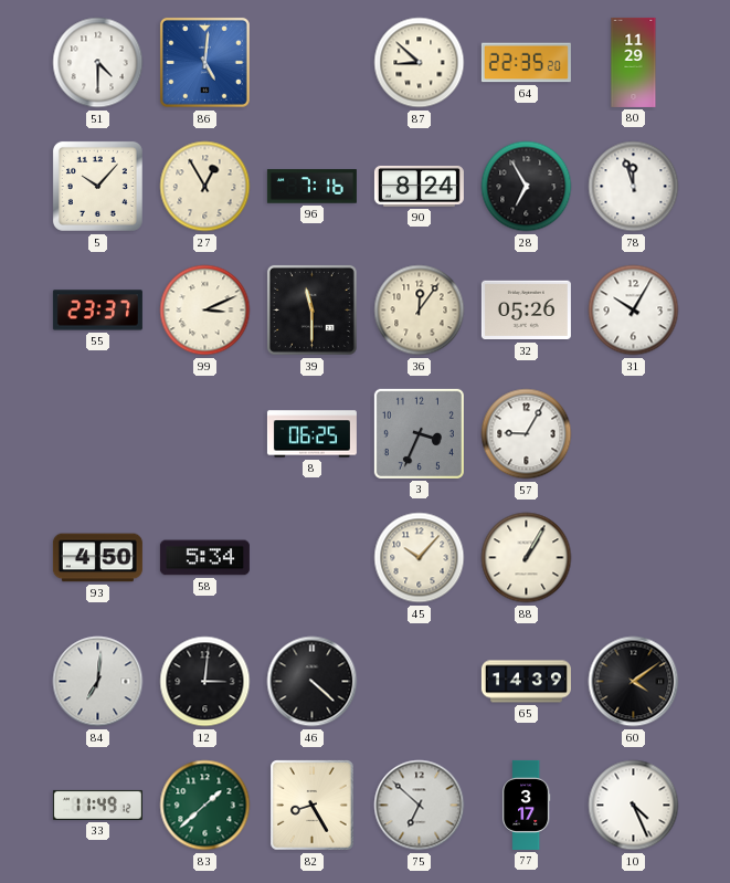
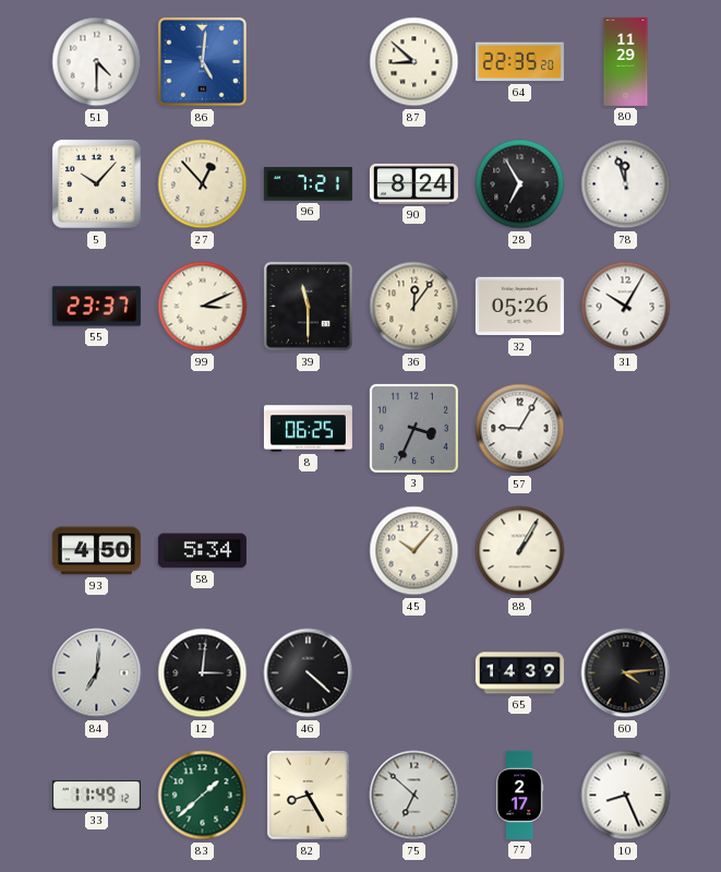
27: 12:55 -> 12:53 (203, 184)
96: 7:16 -> 7:21 (308, 184)
60: 4:09 -> 4:14 (626, 673)
77: 3:17 -> 2:17 (519, 795)
10: 4:26 -> 8:26 (626, 796)
